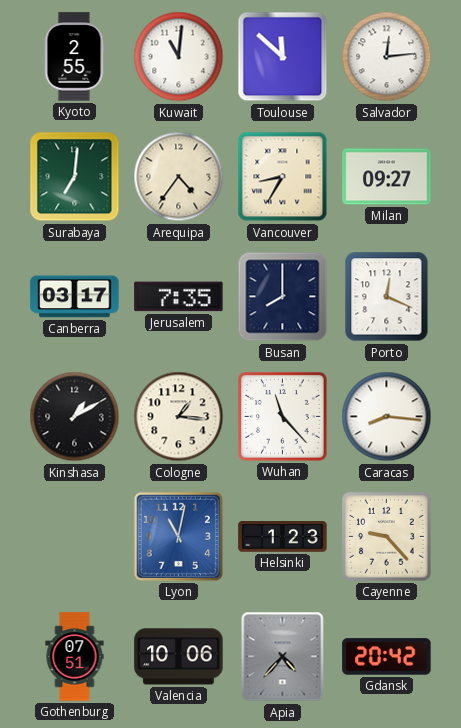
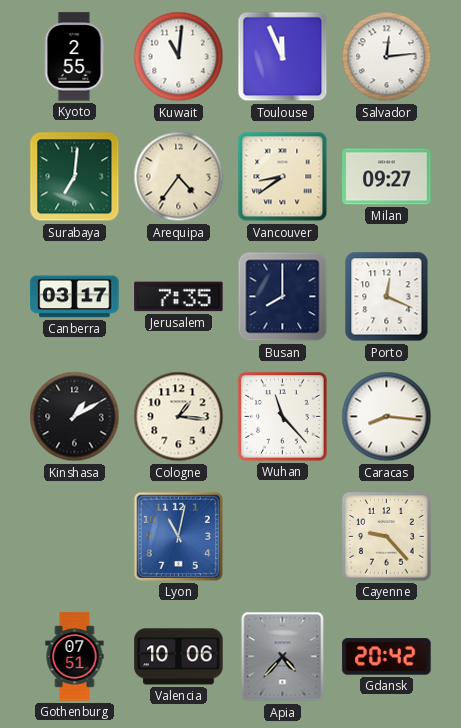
Toulouse: 11:52 -> 11:56 (283, 57)
Vancouver: 8:35 -> 8:39 (283, 177)
Helsinki: 1:23 -> none (283, 537)
